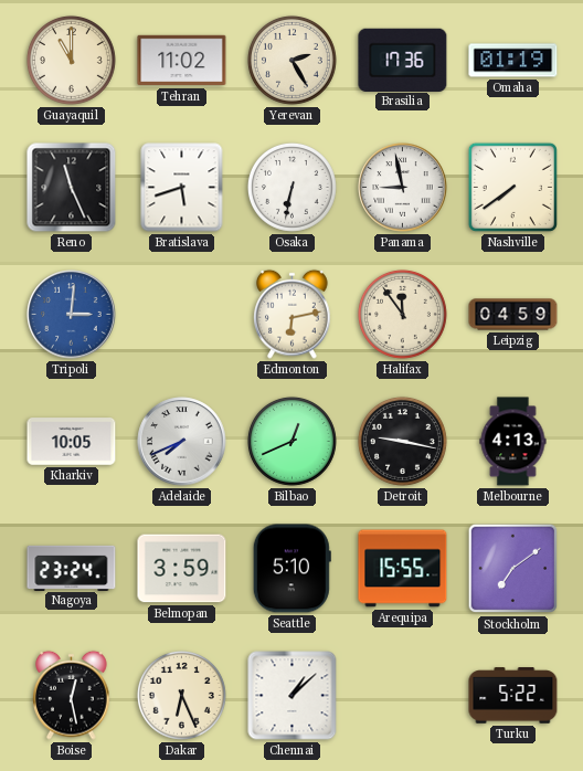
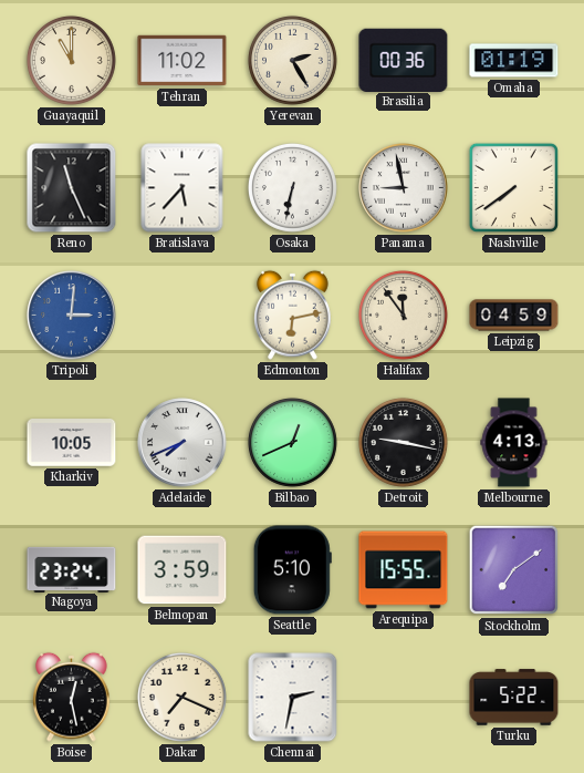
Brasilia: 17:36 -> 00:36 (404, 60)
Bratislava: 5:42 -> 5:37 (182, 188)
Dakar: 6:26 -> 7:19 (181, 697)
Chennai: 1:08 -> 2:32 (293, 698)
